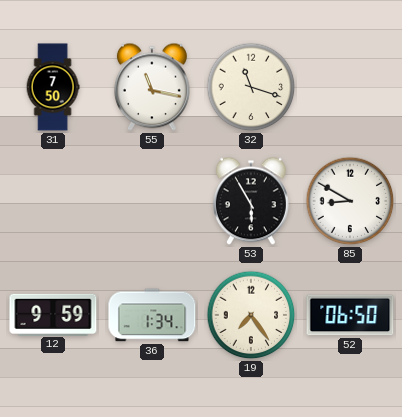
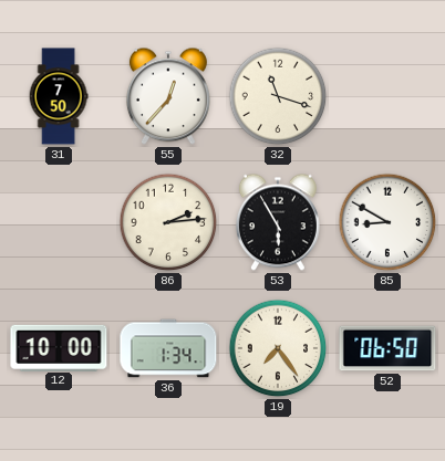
55: 11:17 -> 12:37 (168, 96)
86: none -> 2:14 (168, 222)
12: 9:59 -> 10:00 (59, 347)
